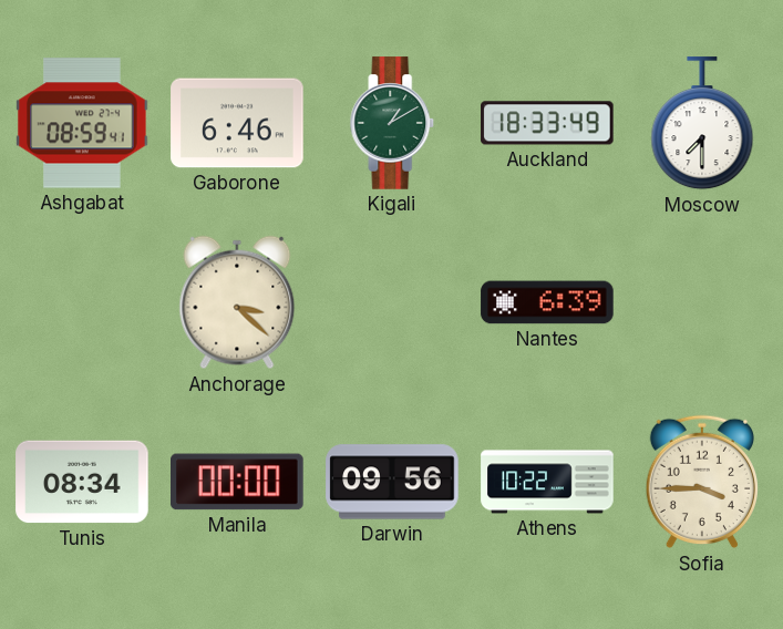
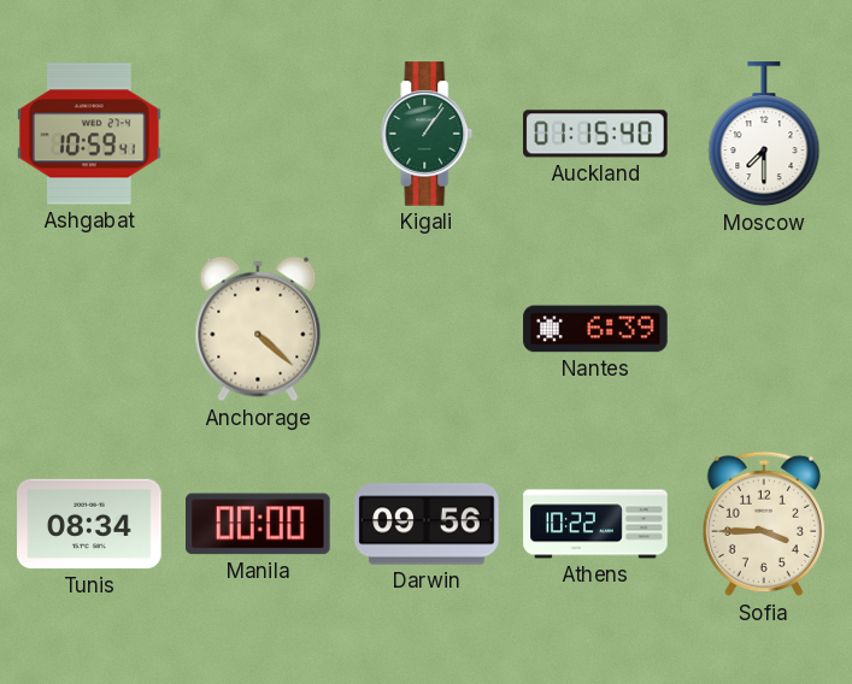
Ashgabat: 08:59 -> 10:59 (89, 134)
Gaborone: 6:46 -> none (237, 123)
Kigali: 1:10 -> 1:06 (427, 134)
Auckland: 18:33 -> 01:15 (595, 134)
Anchorage: 3:22 -> 4:22 (258, 329)
